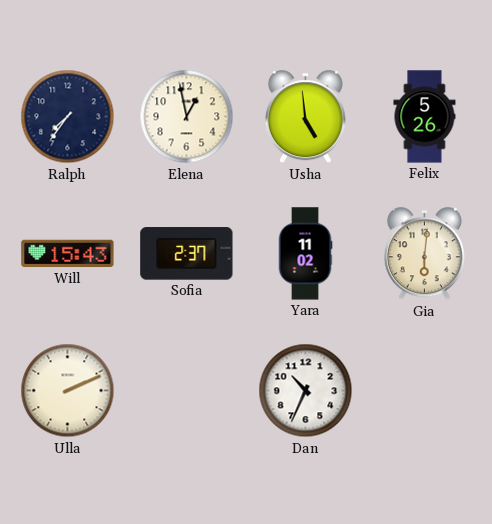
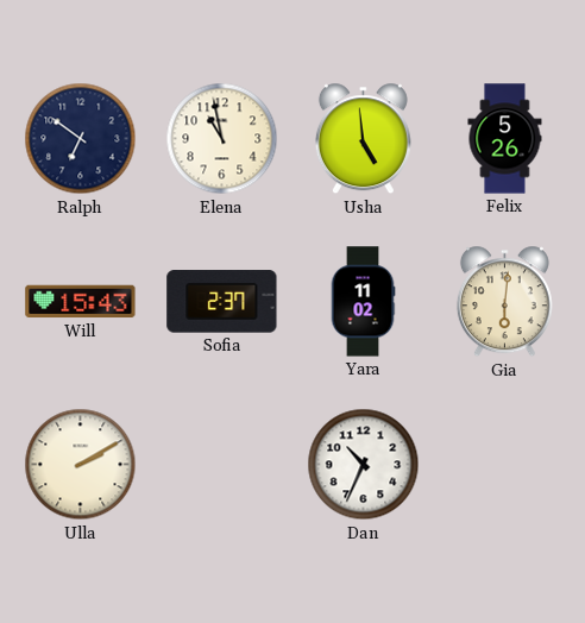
Ralph: 7:36 -> 6:51 (81, 139)
Elena: 12:58 -> 10:58 (222, 139)
Ulla: 2:11 -> 2:10 (81, 465)
